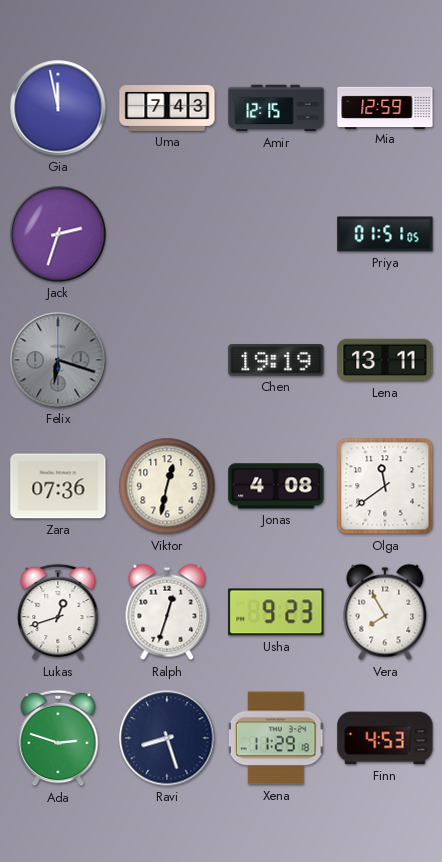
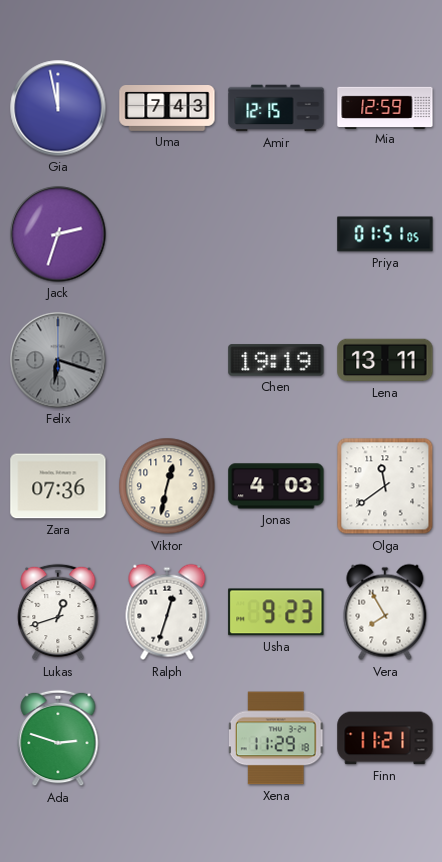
Jonas: 4:08 -> 4:03 (276, 486)
Ravi: 8:27 -> none (167, 738)
Finn: 4:53 -> 11:21 (385, 738)
